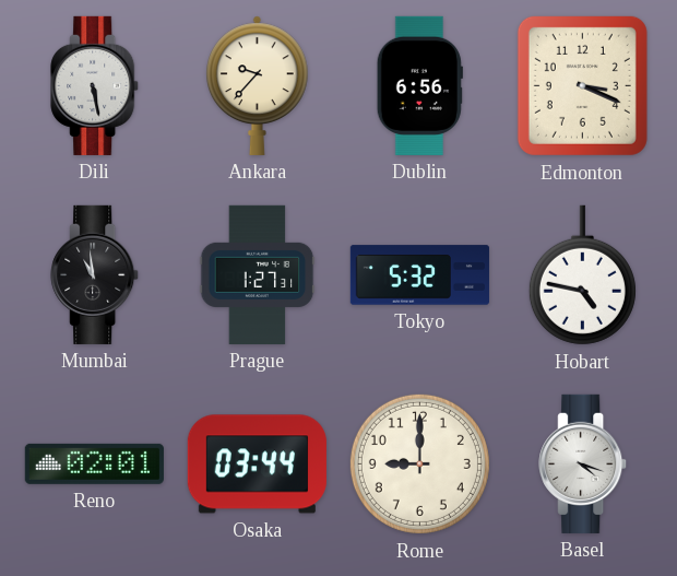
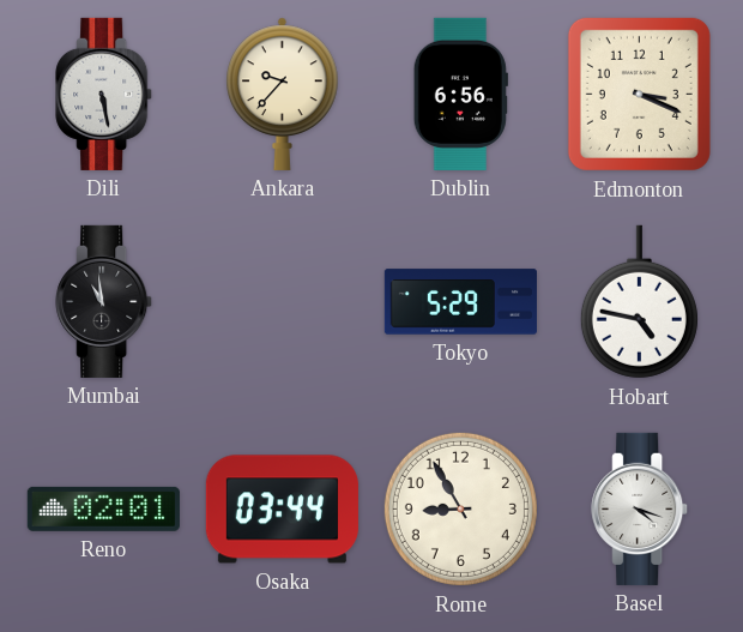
Prague: 1:27 -> none (258, 274)
Tokyo: 5:32 -> 5:29 (460, 302)
Rome: 9:00 -> 8:55 (460, 508)
